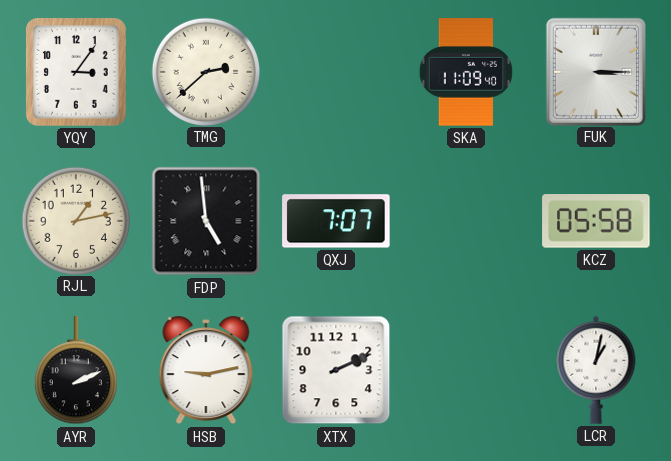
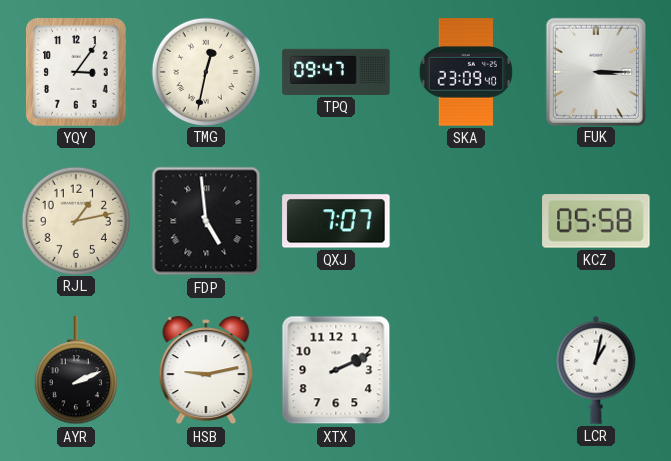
TMG: 2:38 -> 12:32 (205, 71)
TPQ: none -> 09:47 (336, 72)
SKA: 11:09 -> 23:09 (466, 72)
